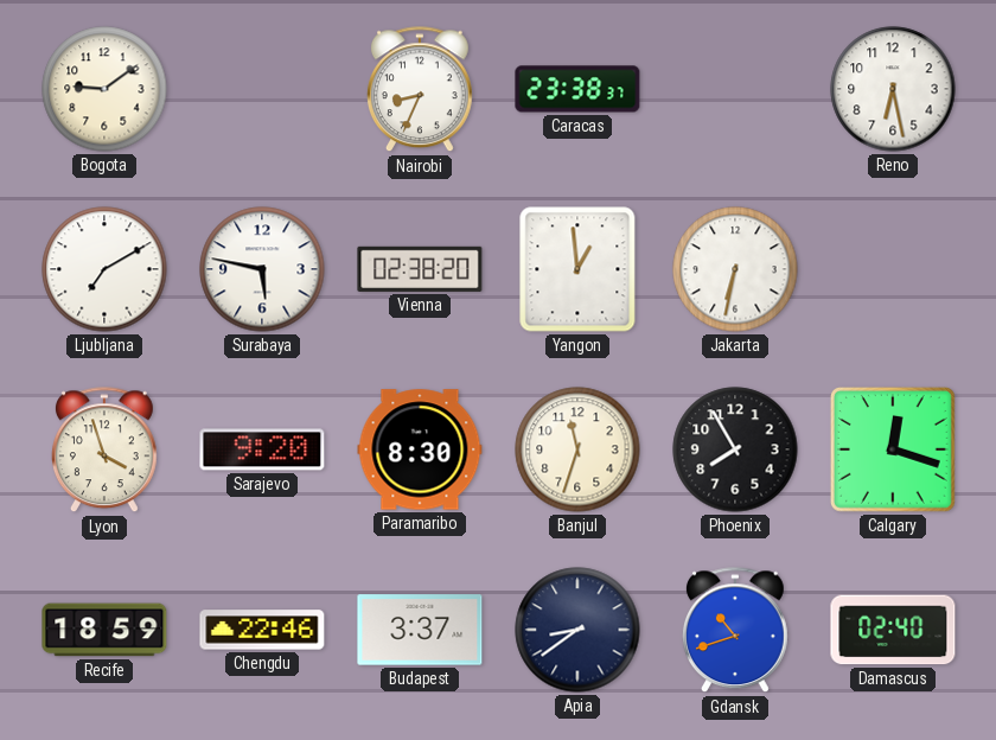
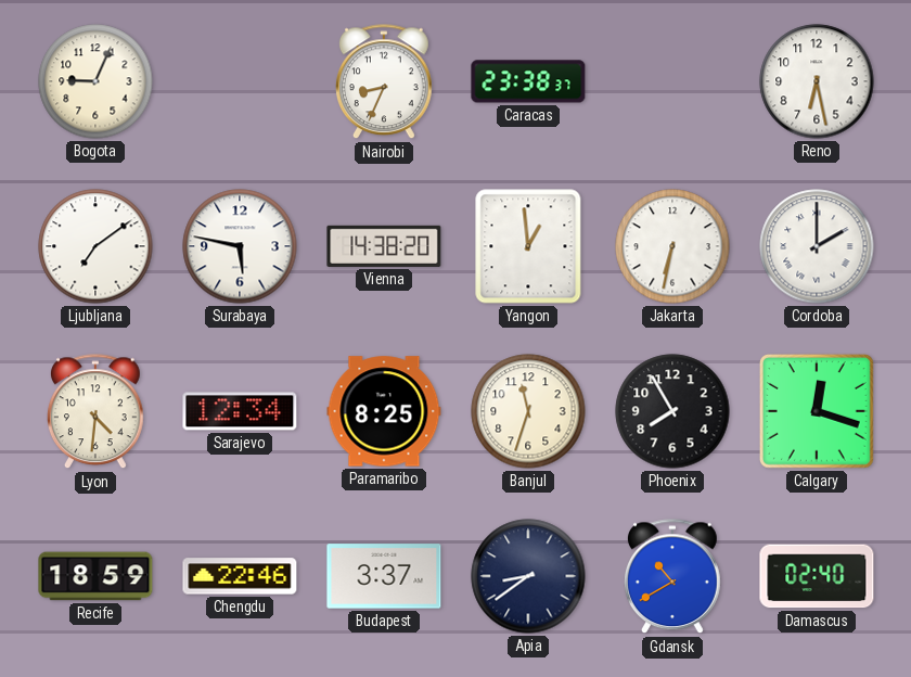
Bogota: 9:09 -> 9:04 (95, 81)
Ljubljana: 7:10 -> 7:09 (95, 246)
Vienna: 02:38 -> 14:38 (384, 246)
Cordoba: none -> 2:00 (817, 246)
Lyon: 3:57 -> 4:31 (95, 412)
Sarajevo: 9:20 -> 12:34 (240, 411)
Paramaribo: 8:30 -> 8:25 (384, 411)
Gdansk: 10:42 -> 10:40 (672, 577)
